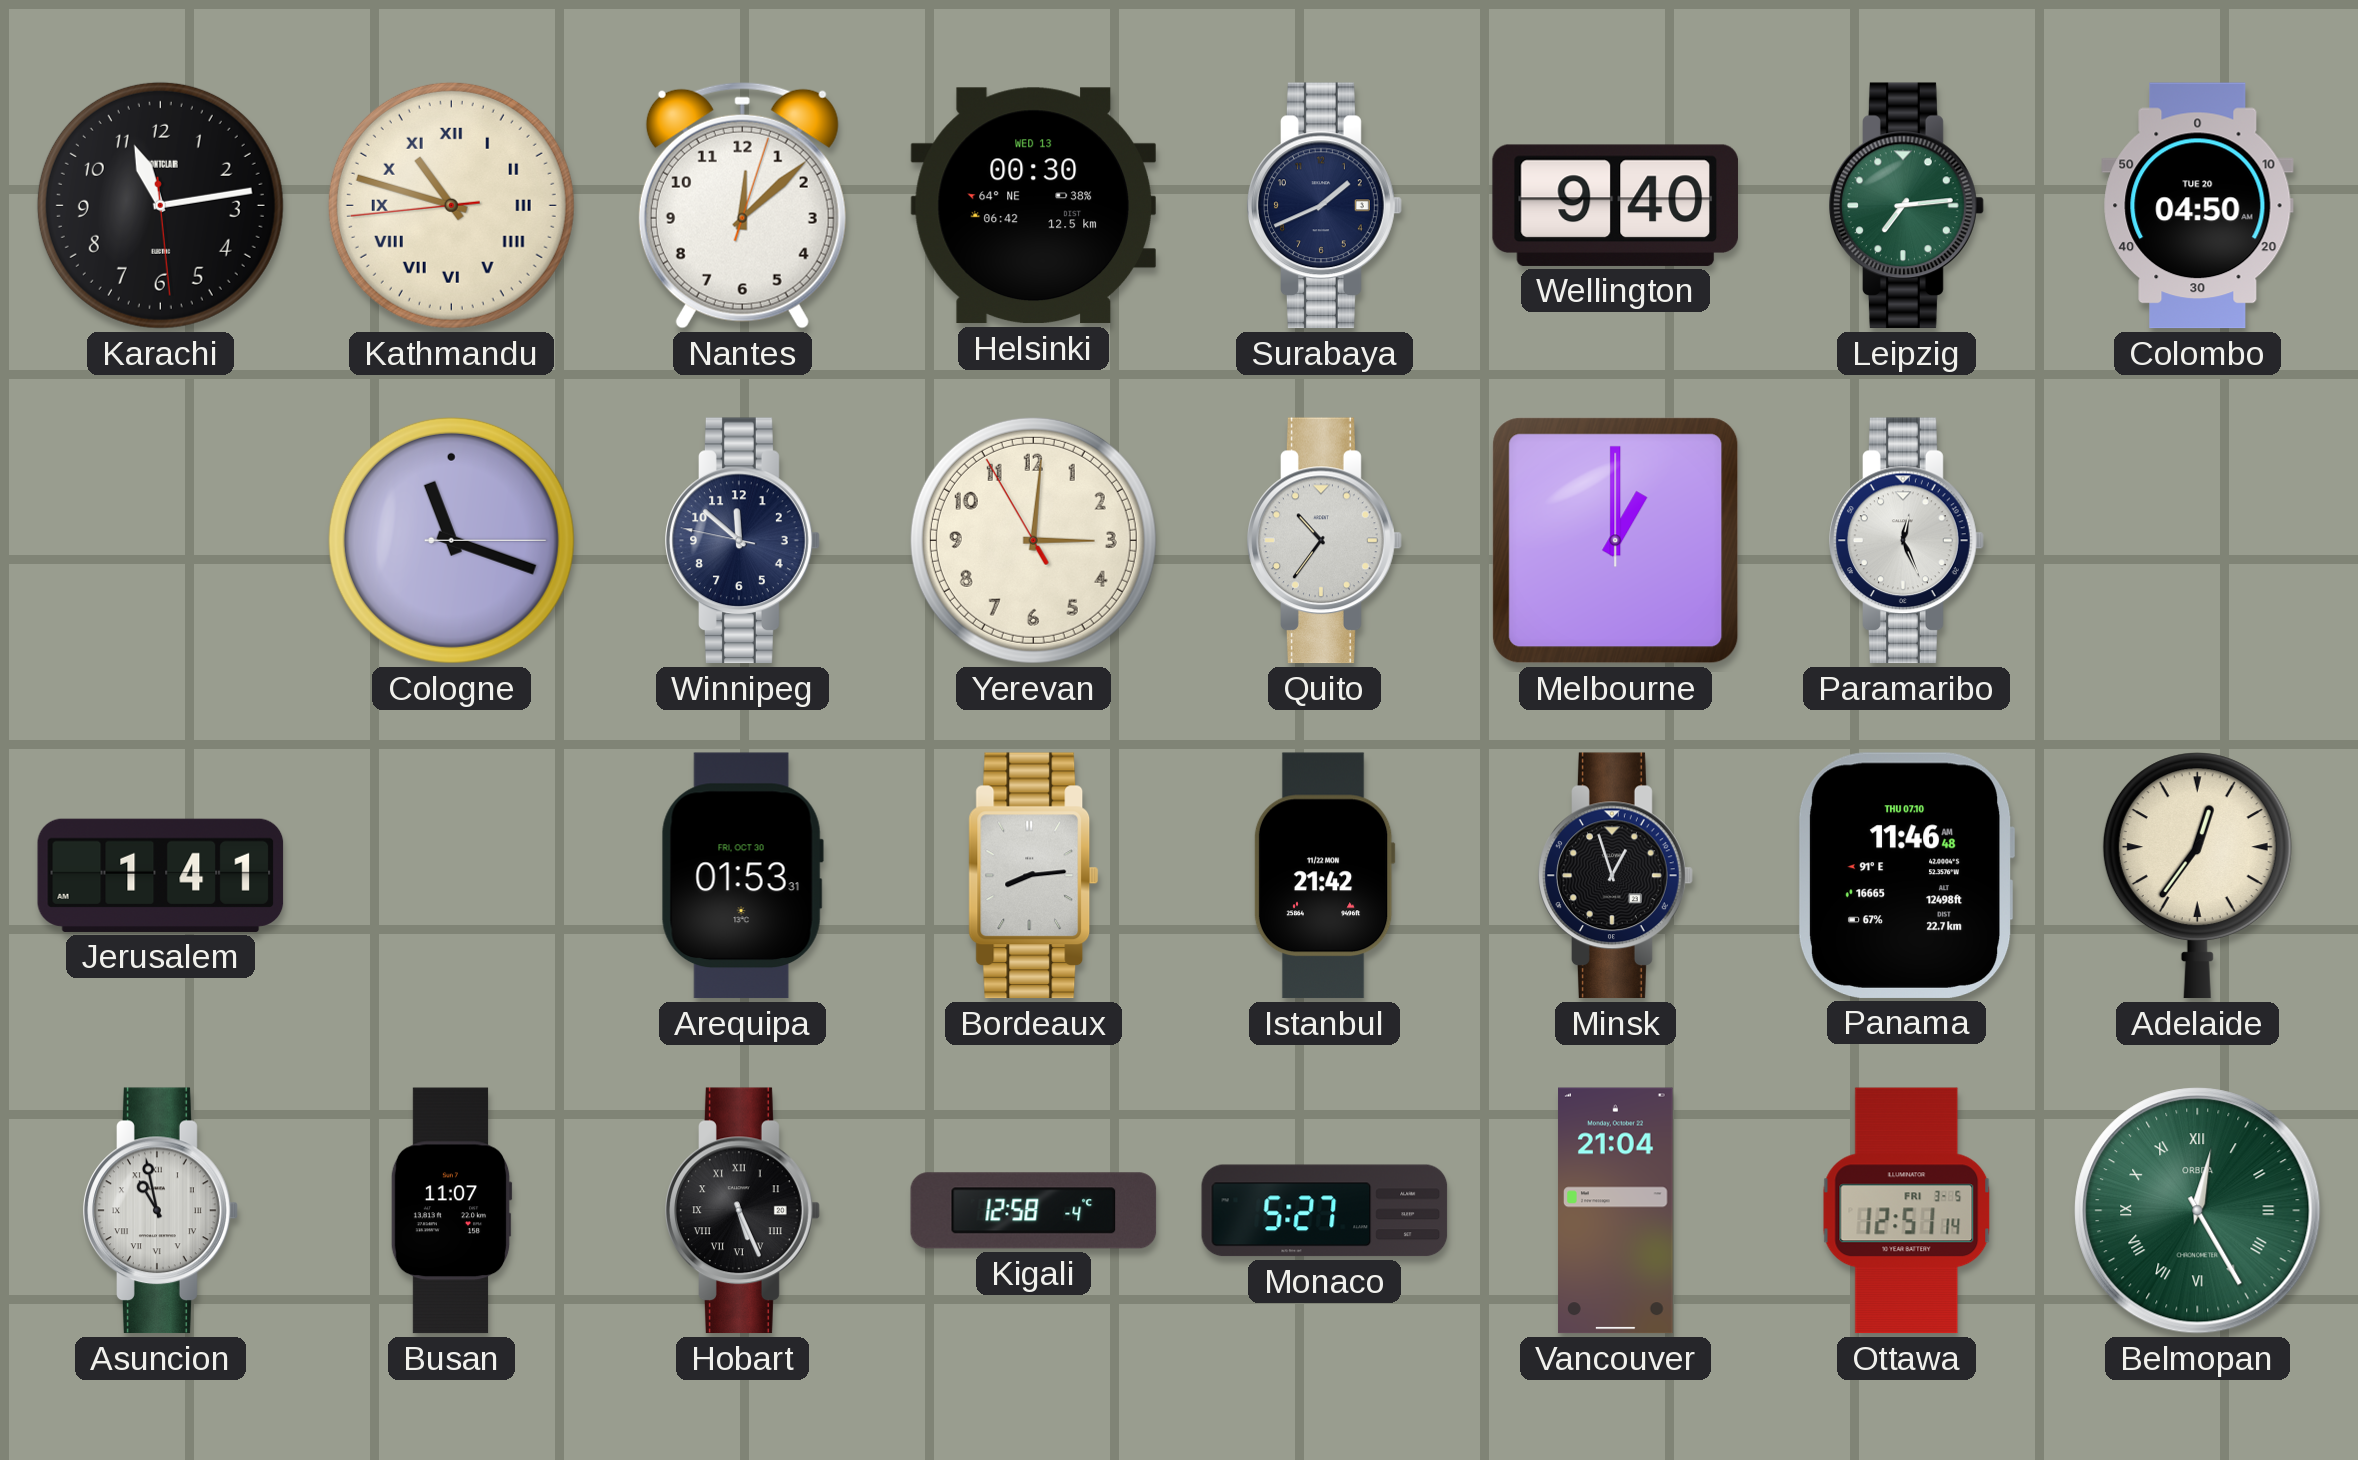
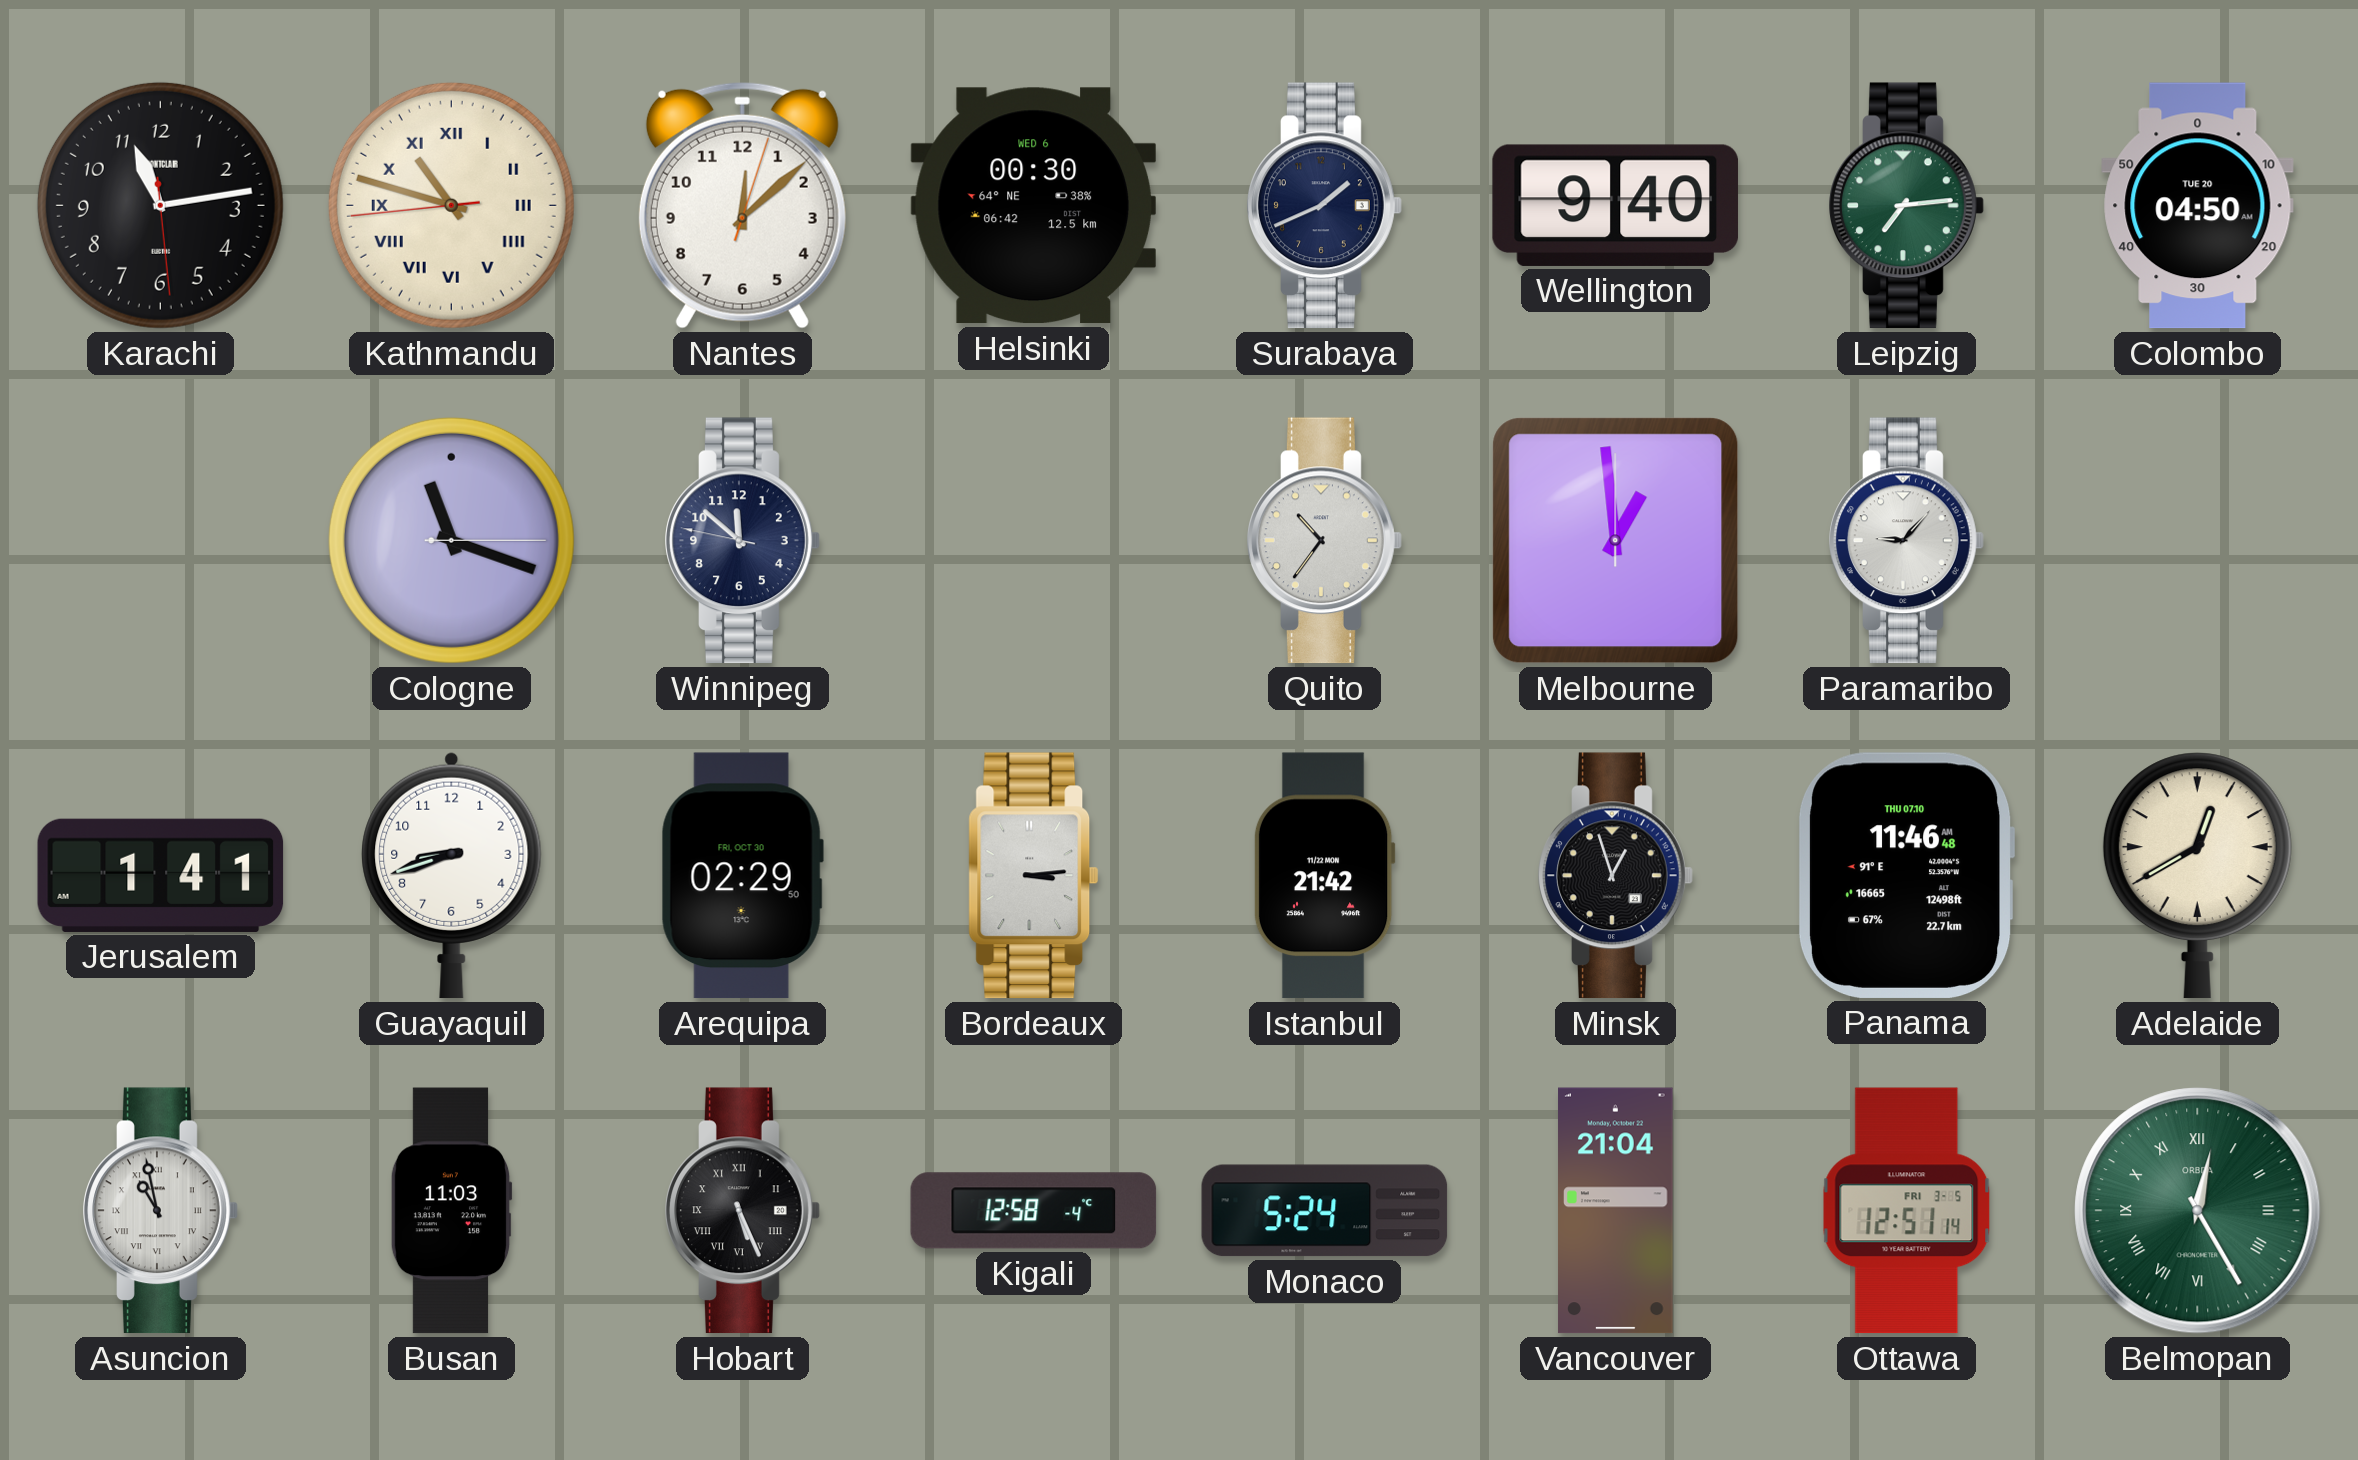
Helsinki date: WED 13 -> WED 6 (1033, 206)
Yerevan: 3:00 -> none (1033, 540)
Melbourne: 1:00 -> 12:59 (1616, 541)
Paramaribo: 12:26 -> 9:07 (1907, 541)
Guayaquil: none -> 8:42 (452, 875)
Arequipa: 01:53 -> 02:29 (742, 876)
Bordeaux: 8:14 -> 3:14 (1034, 876)
Adelaide: 12:36 -> 12:40 (2197, 876)
Busan: 11:07 -> 11:03 (451, 1211)
Monaco: 5:27 -> 5:24 (1325, 1211)
